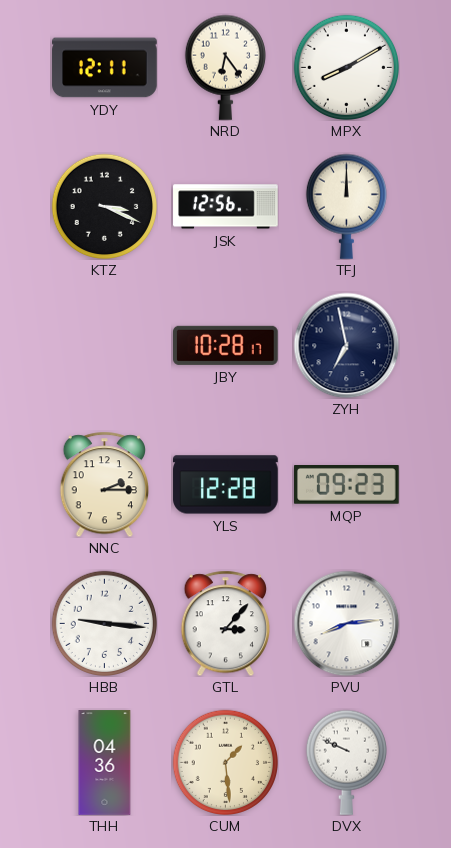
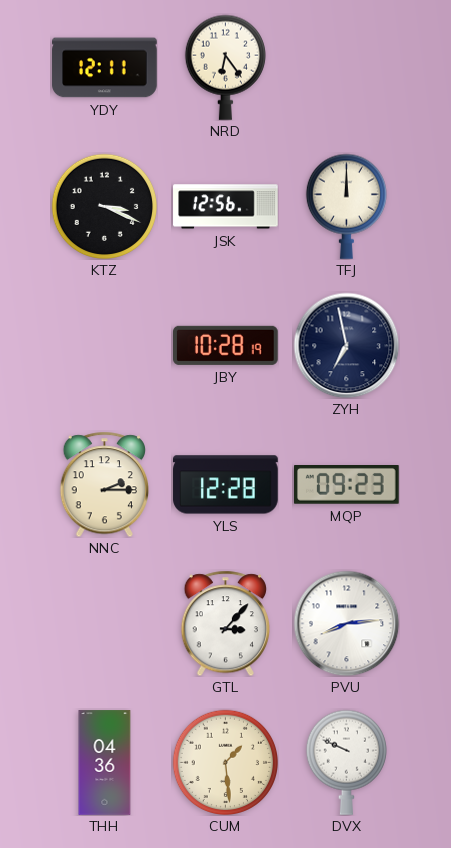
MPX: 8:10 -> none (346, 67)
JBY: 10:28:17 -> 10:28:19 (226, 345)
HBB: 9:16 -> none (104, 623)
